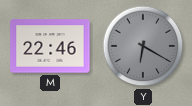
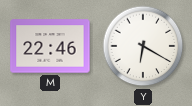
Y dial: grey -> white (143, 46)
